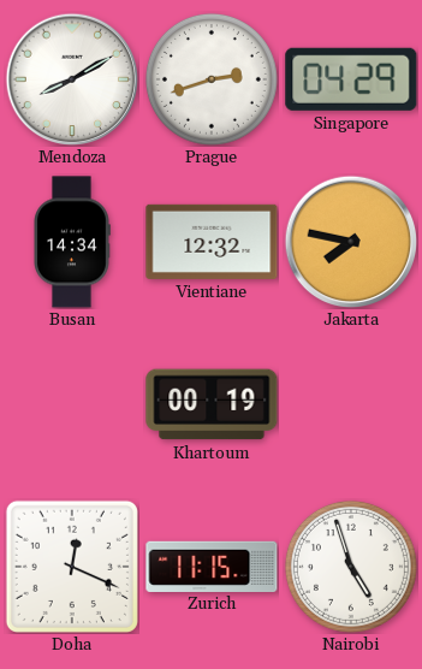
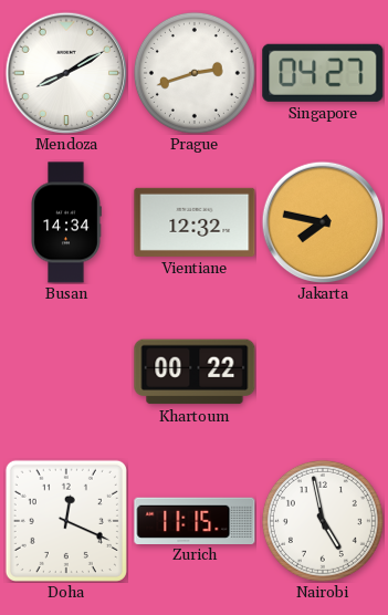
Singapore: 04:29 -> 04:27 (323, 73)
Khartoum: 00:19 -> 00:22 (195, 372)
Nairobi: 4:57 -> 4:58 (323, 521)
